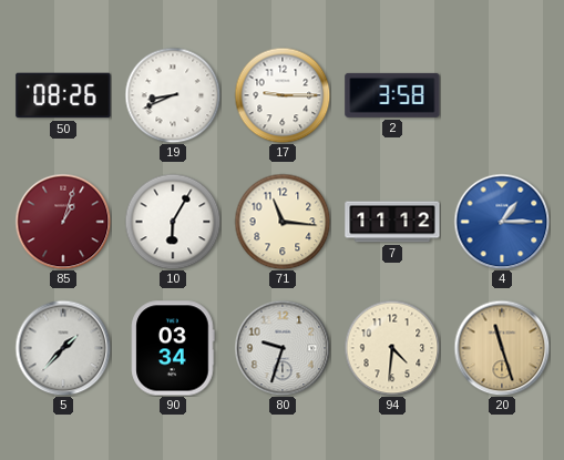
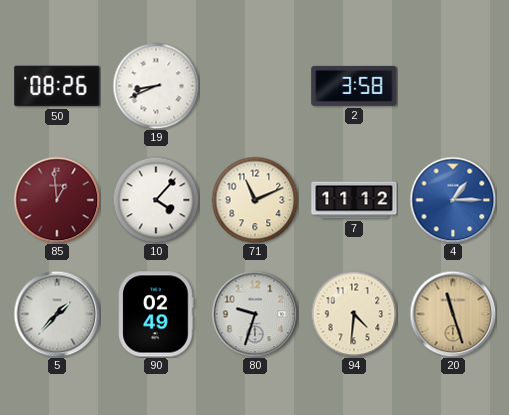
17: 9:15 -> none (283, 95)
85: 1:03 -> 12:59 (57, 200)
10: 6:05 -> 4:07 (156, 200)
71: 11:16 -> 11:11 (255, 200)
90: 03:34 -> 02:49 (156, 314)
